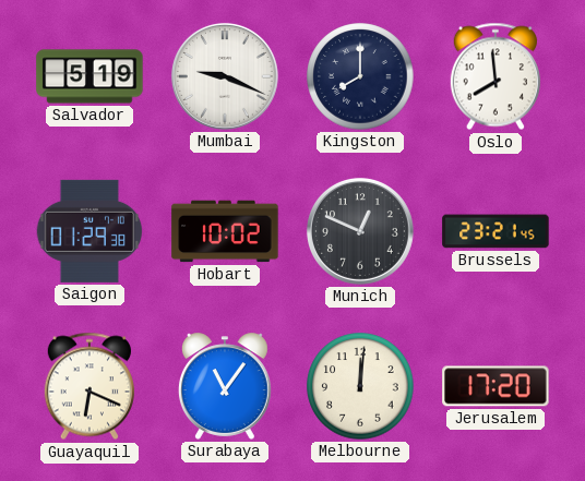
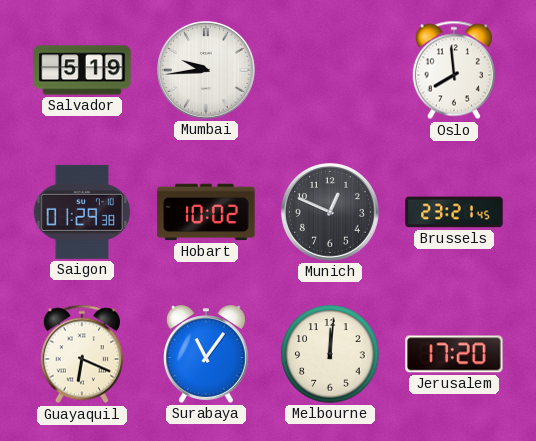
Mumbai: 9:19 -> 9:44 (206, 70)
Kingston: 8:00 -> none (360, 76)
